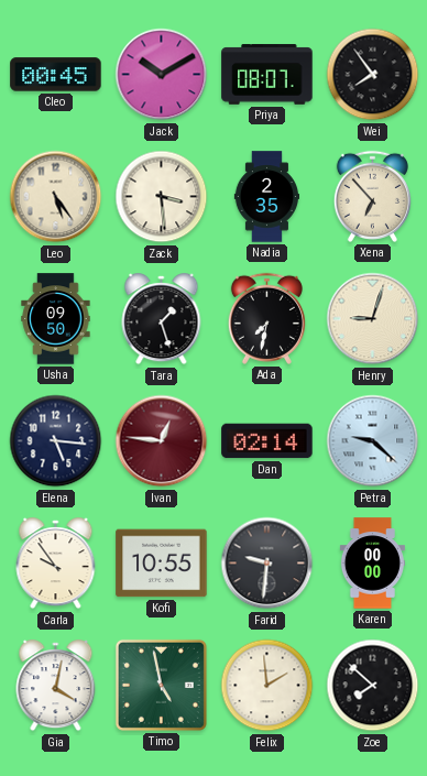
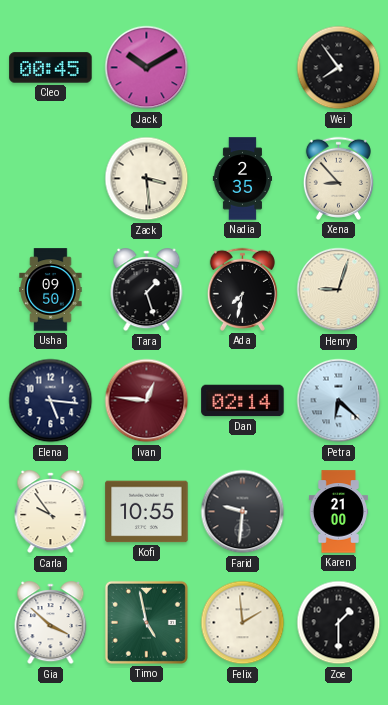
Priya: 08:07 -> none (267, 75)
Leo: 5:24 -> none (56, 197)
Xena: 6:53 -> 8:53 (338, 178)
Petra: 9:22 -> 6:22 (339, 401)
Karen: 00:00 -> 21:00 (338, 512)
Gia: 4:02 -> 3:52 (51, 623)
Zoe: 7:52 -> 1:30 (339, 623)
